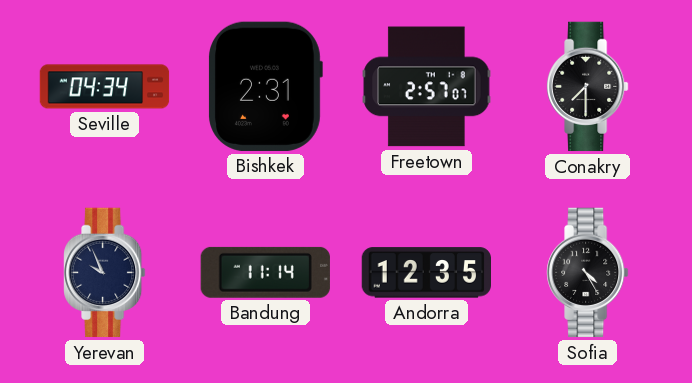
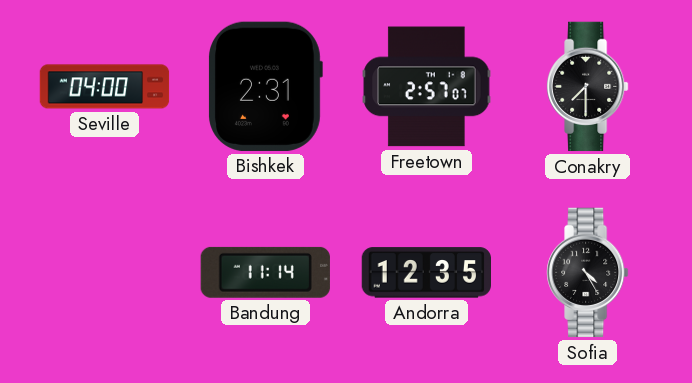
Seville: 04:34 -> 04:00 (105, 87)
Yerevan: 9:56 -> none (105, 273)
